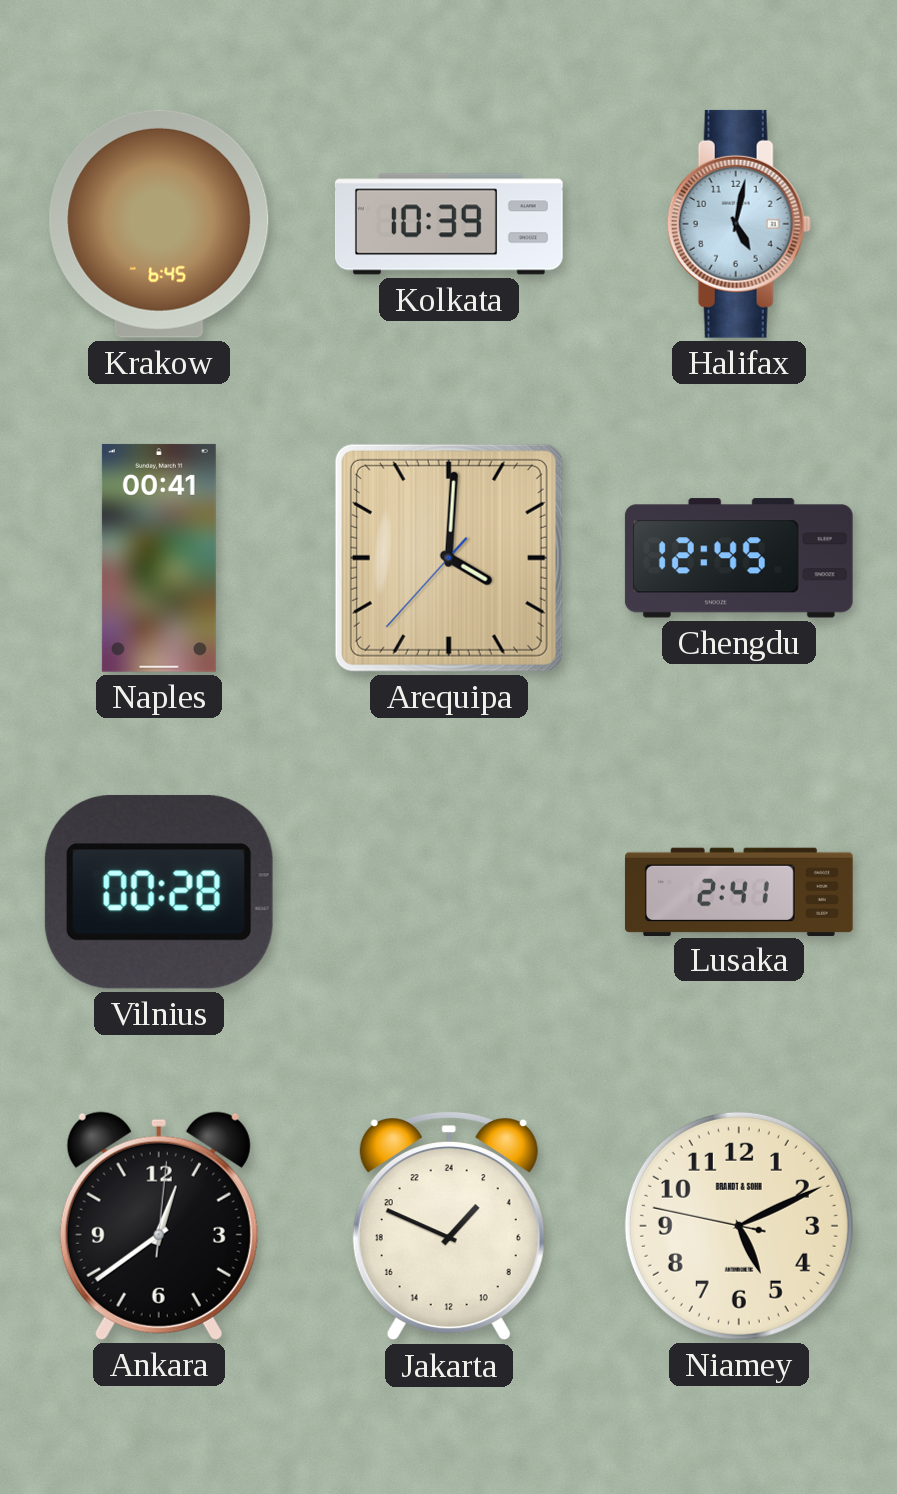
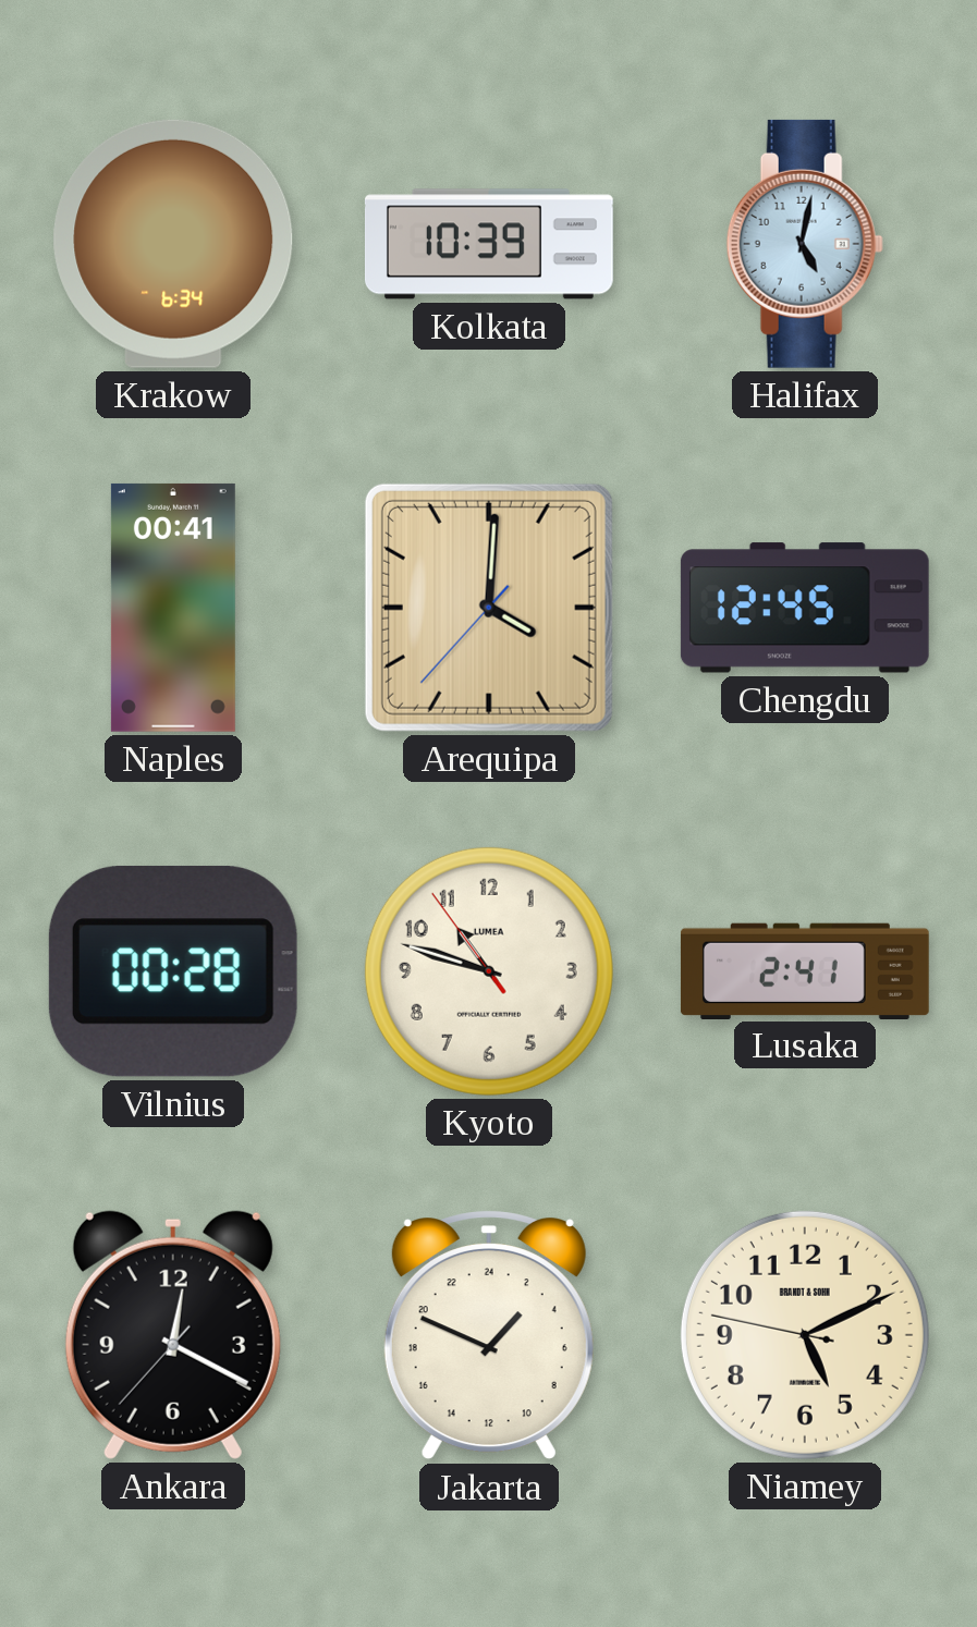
Krakow: 6:45 -> 6:34 (173, 244)
Kyoto: none -> 10:47 (489, 971)
Ankara: 12:39 -> 12:19 (173, 1335)
